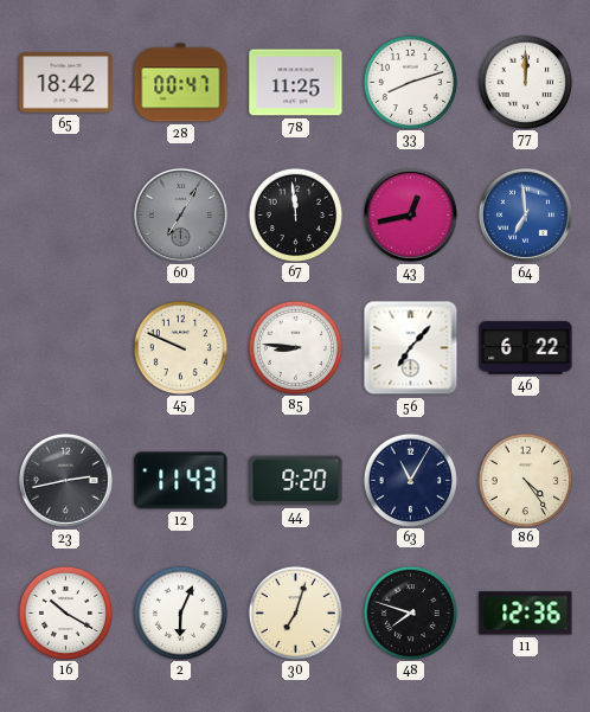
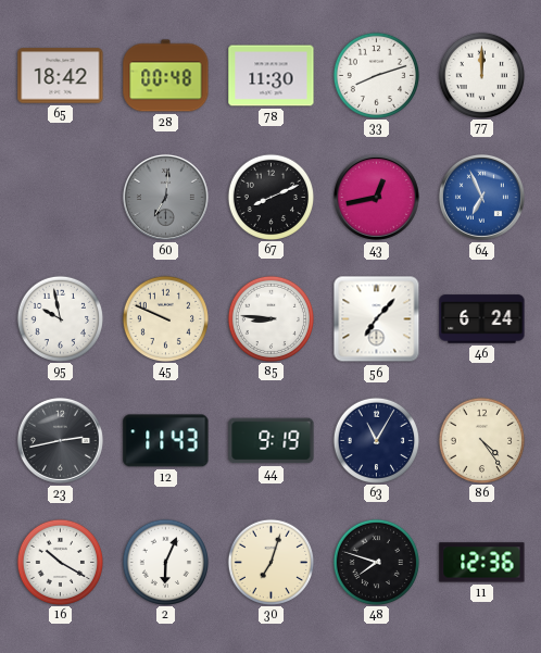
28: 00:47 -> 00:48 (166, 76)
78: 11:25 -> 11:30 (272, 76)
60: 7:05 -> 7:01 (165, 197)
67: 11:59 -> 8:11 (270, 197)
64: 6:59 -> 6:56 (481, 197)
95: none -> 9:58 (60, 318)
46: 6:22 -> 6:24 (482, 319)
44: 9:20 -> 9:19 (272, 441)
